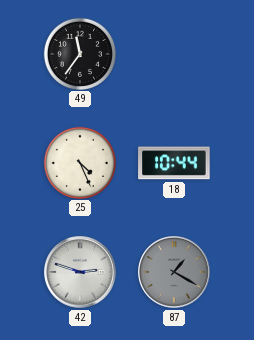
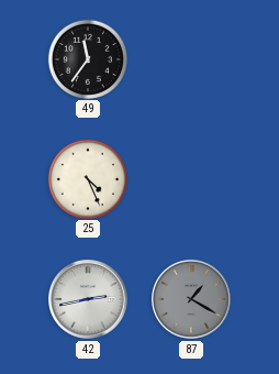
18: 10:44 -> none (174, 163)
42: 2:48 -> 2:43 (88, 299)
